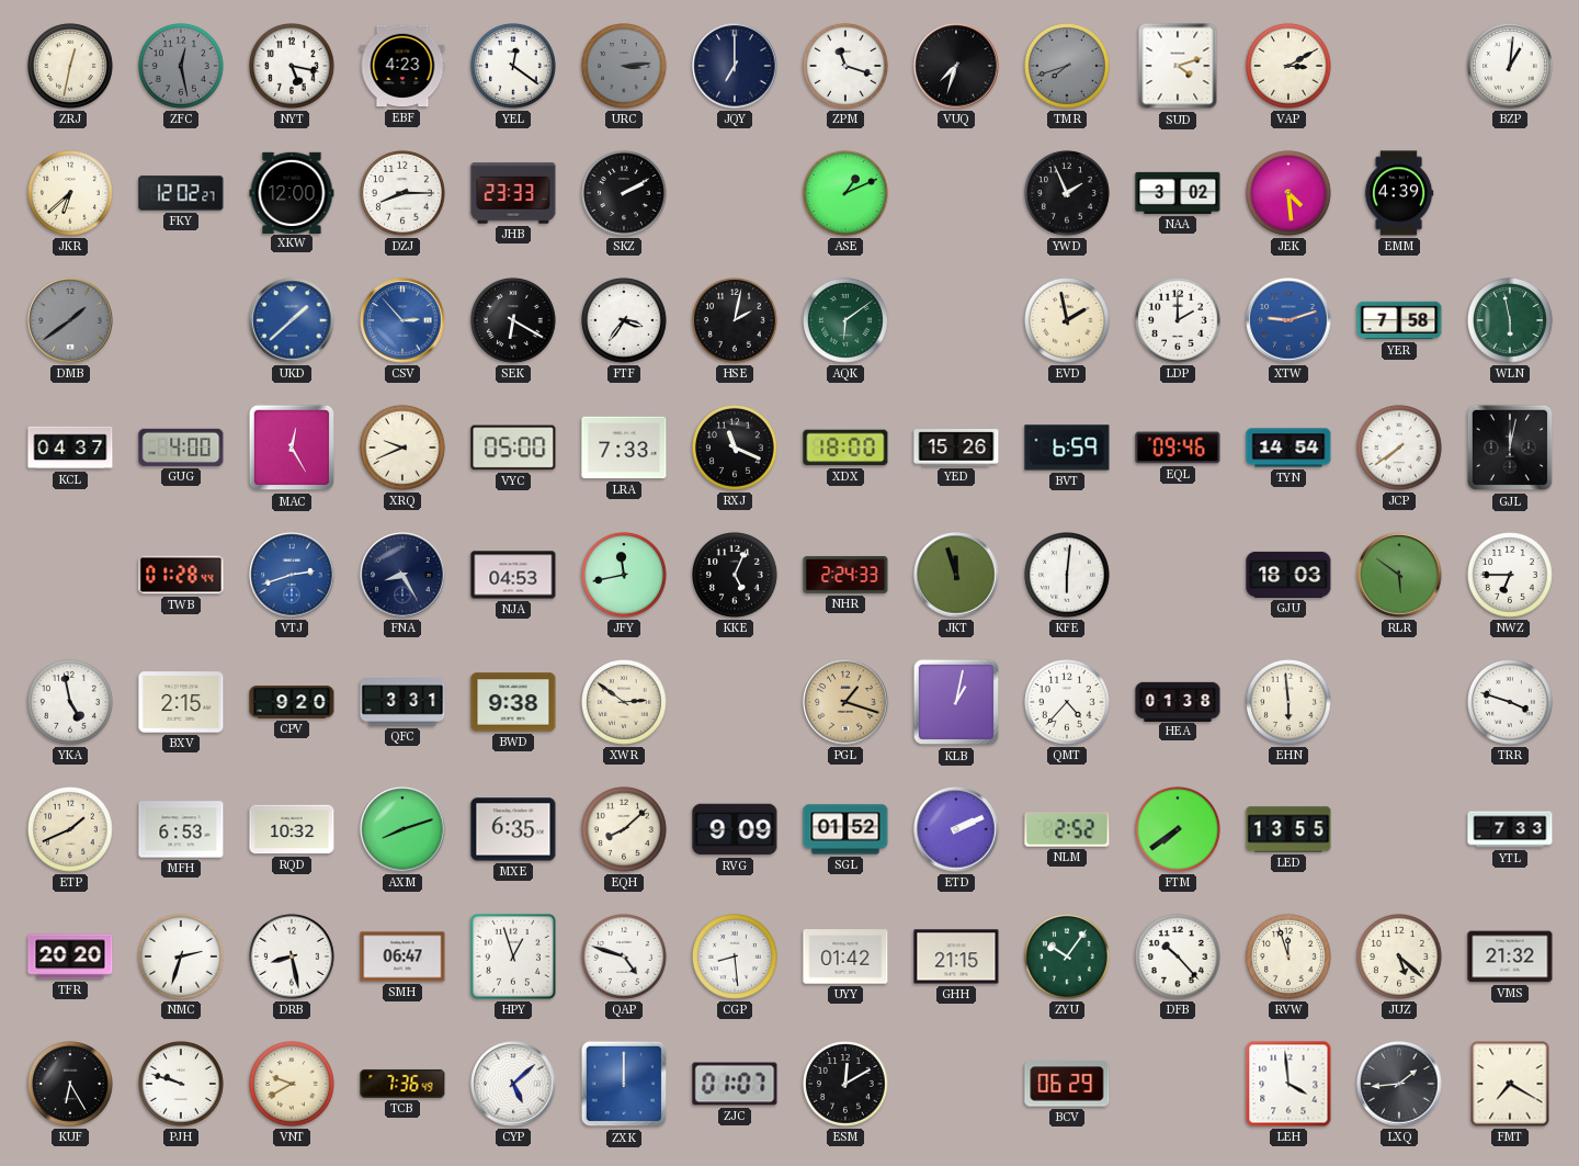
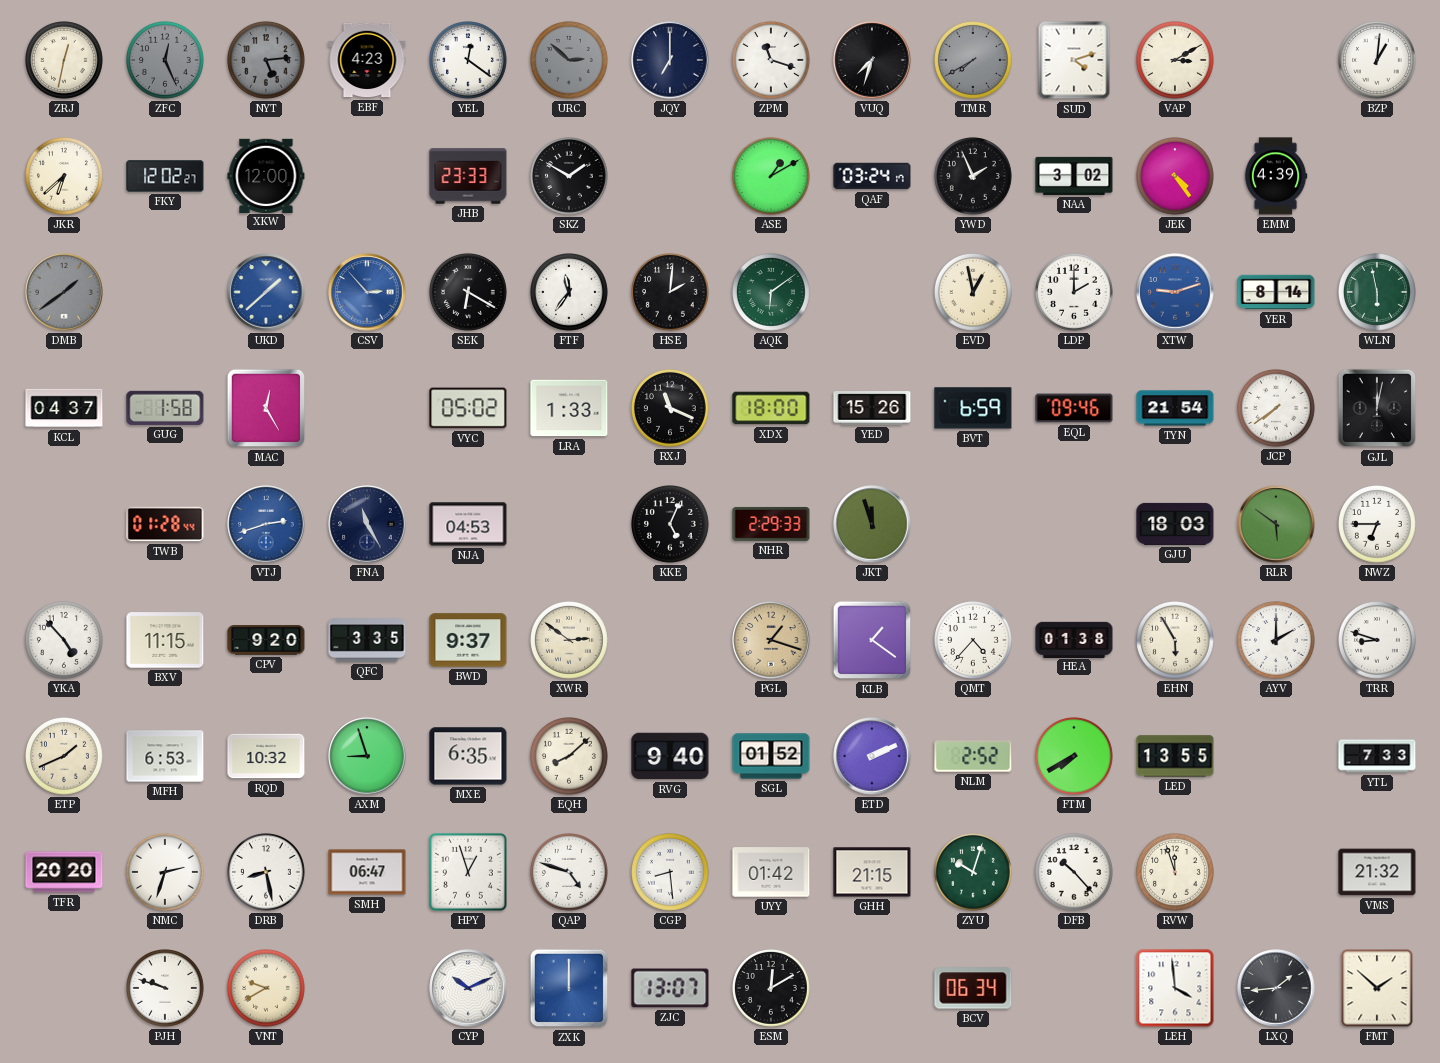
ZFC: 12:28 -> 12:26 (166, 61)
NYT: 5:17 -> 5:14 (267, 61)
NYT dial: white -> grey (267, 61)
URC: 3:14 -> 2:52 (570, 61)
TMR: 7:42 -> 7:40 (974, 61)
DZJ: 8:15 -> none (404, 194)
SKZ: 2:10 -> 1:50 (570, 177)
ASE: 1:11 -> 1:10 (772, 177)
QAF: none -> 03:24 (872, 176)
JEK: 4:29 -> 4:24 (1176, 177)
FTF: 3:36 -> 11:36 (570, 293)
HSE: 2:02 -> 2:01 (671, 293)
EVD: 1:58 -> 12:58 (974, 293)
YER: 7:58 -> 8:14 (1276, 292)
GUG: 4:00 -> 1:58 (165, 408)
XRQ: 9:41 -> none (404, 449)
VYC: 05:00 -> 05:02 (468, 408)
LRA: 7:33 -> 1:33 (569, 408)
TYN: 14:54 -> 21:54 (1175, 408)
FNA: 8:25 -> 11:25 (367, 524)
JFY: 11:43 -> none (625, 576)
NHR: 2:24 -> 2:29 (771, 524)
KFE: 6:01 -> none (1068, 576)
YKA: 4:58 -> 4:53 (65, 641)
BXV: 2:15 -> 11:15 (165, 640)
QFC: 3:31 -> 3:35 (367, 640)
BWD: 9:38 -> 9:37 (468, 640)
KLB: 1:02 -> 1:21 (872, 640)
EHN: 5:59 -> 5:55 (1176, 641)
AYV: none -> 2:00 (1277, 641)
TRR: 3:48 -> 8:48 (1378, 641)
AXM: 8:12 -> 8:57 (367, 756)
RVG: 9:09 -> 9:40 (670, 756)
FTM: 7:39 -> 7:40 (1075, 757)
ZYU: 10:06 -> 10:03 (974, 873)
JUZ: 5:22 -> none (1400, 958)
KUF: 6:25 -> none (71, 1085)
TCB: 7:36 -> none (402, 1084)
CYP: 5:08 -> 10:11 (468, 988)
ZJC: 01:07 -> 13:07 (670, 988)
BCV: 06:29 -> 06:34 (973, 988)
FMT: 7:20 -> 1:52 (1377, 988)
